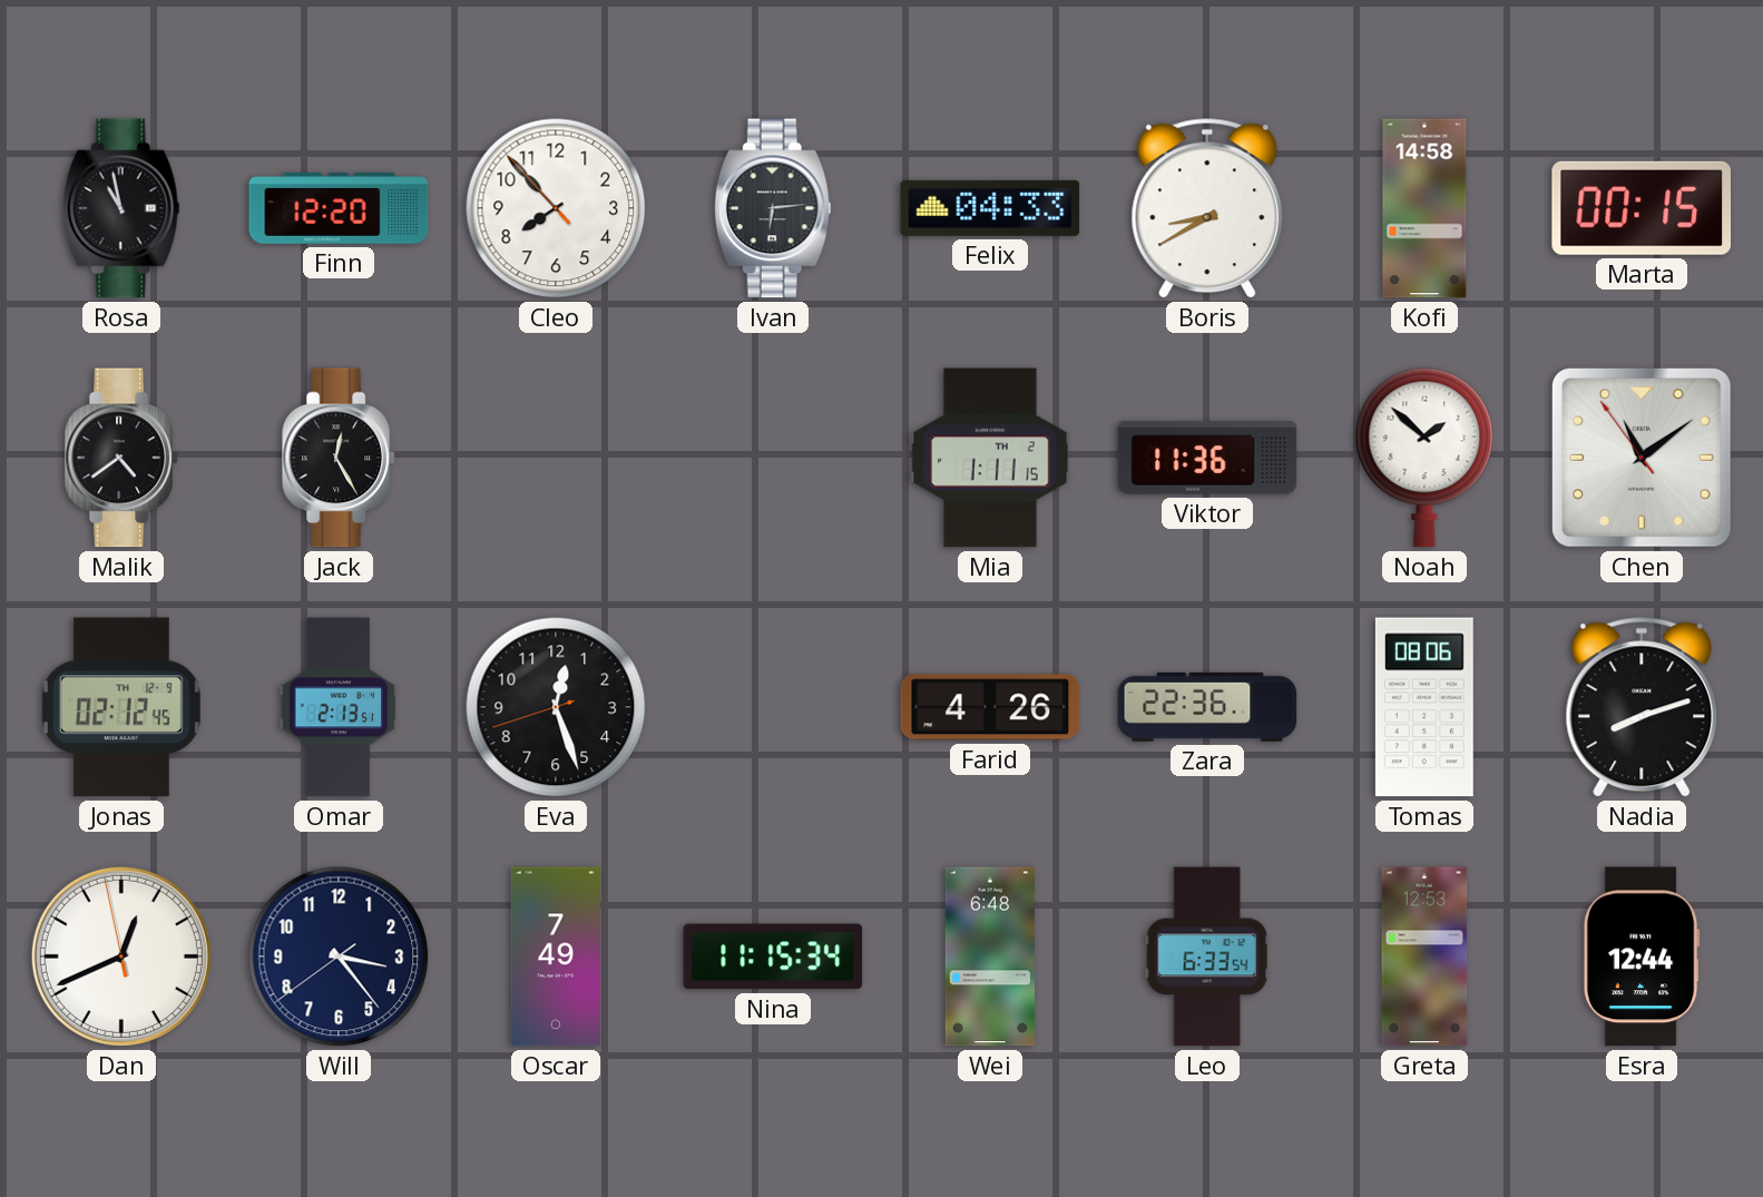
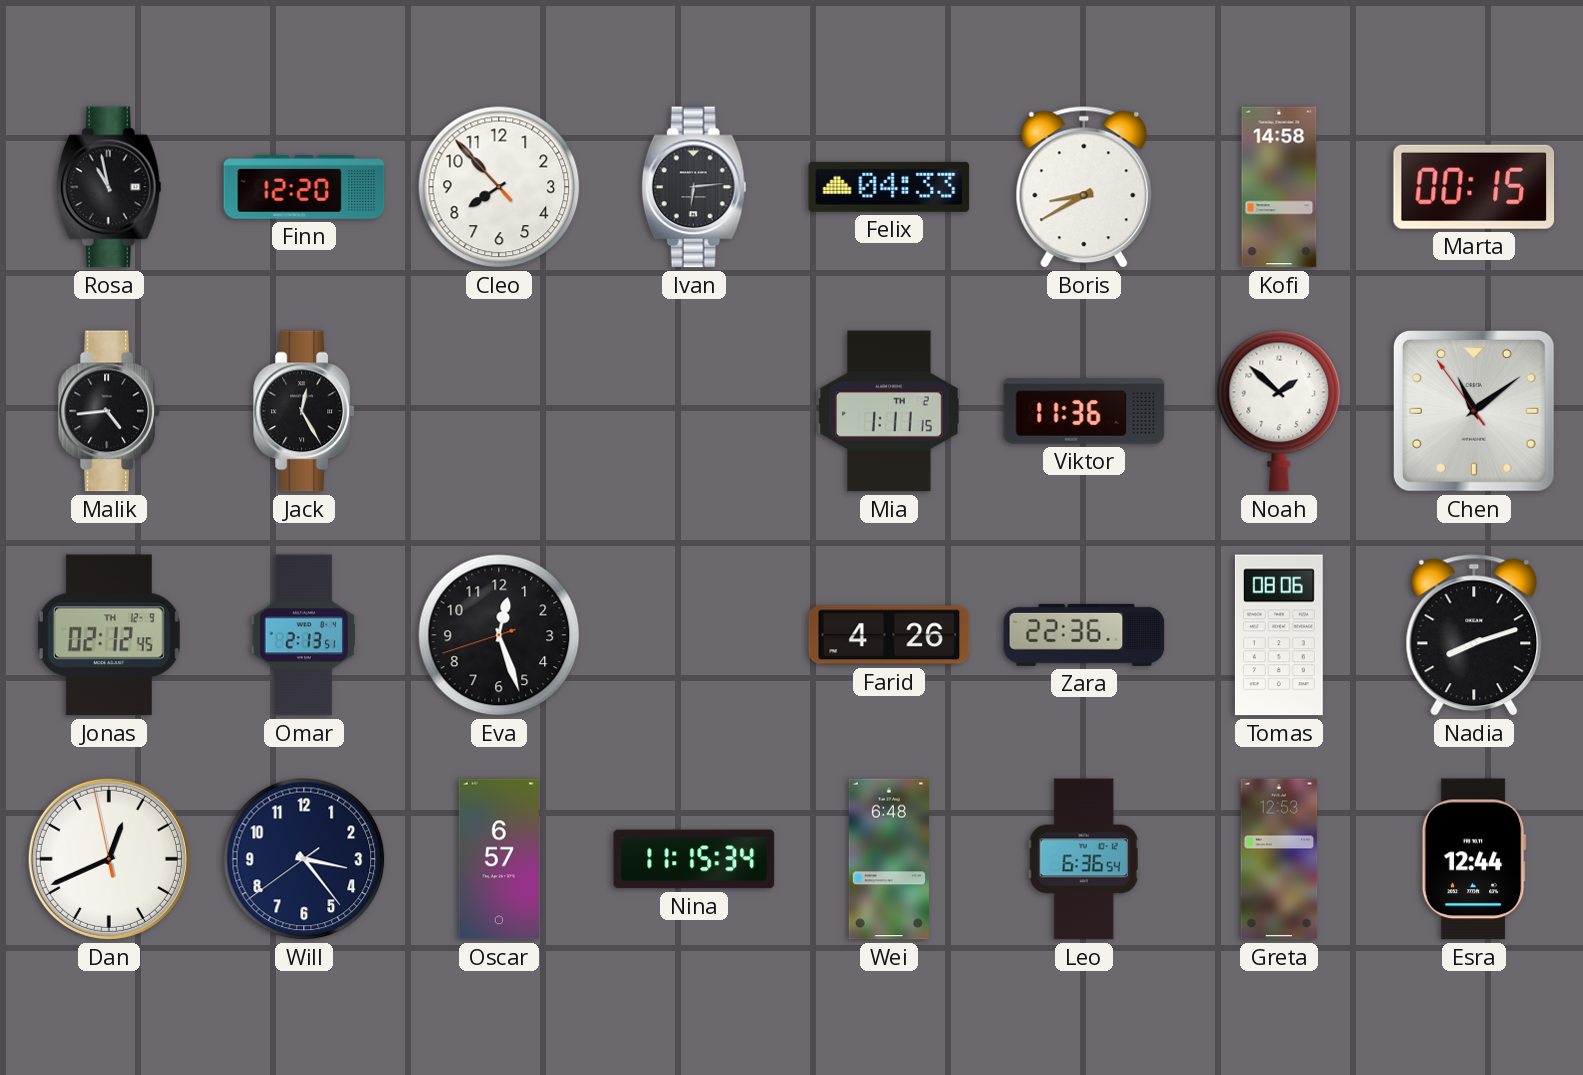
Malik: 4:39 -> 4:44 (109, 411)
Oscar: 7:49 -> 6:57 (499, 859)
Leo: 6:33 -> 6:36 (1084, 859)
